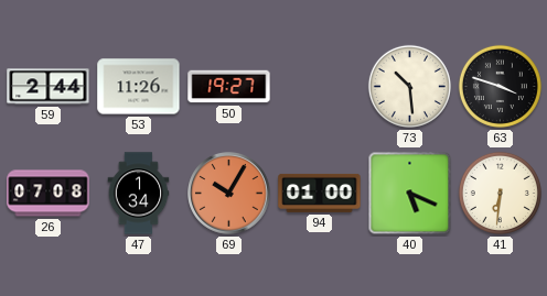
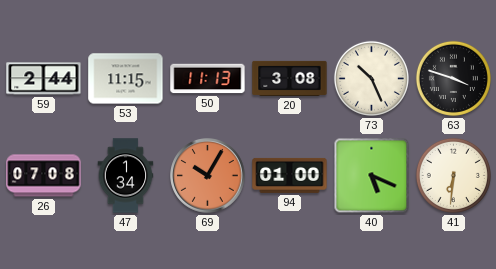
53: 11:26 -> 11:15 (126, 79)
50: 19:27 -> 11:13 (208, 79)
20: none -> 3:08 (290, 78)
73: 10:29 -> 10:26 (371, 78)
